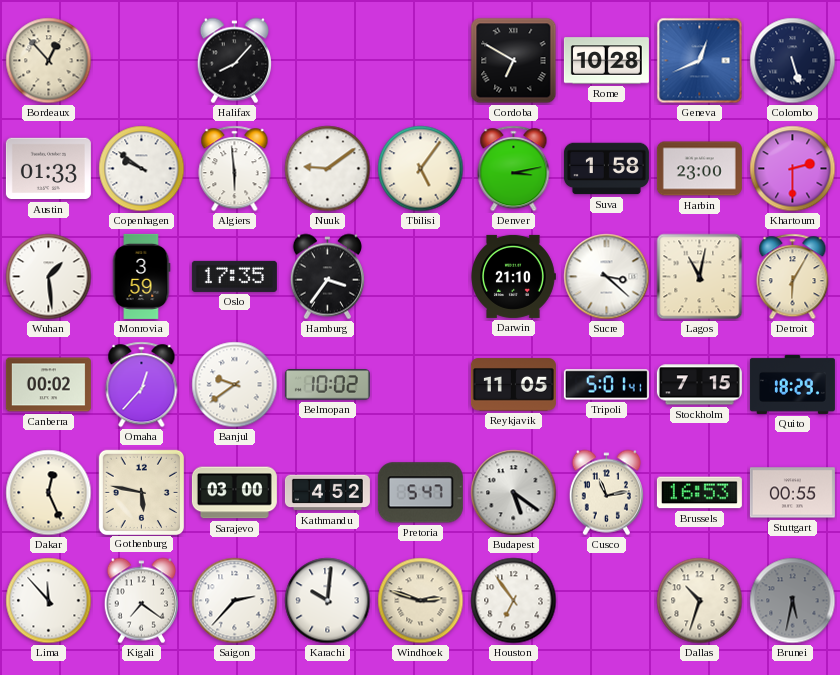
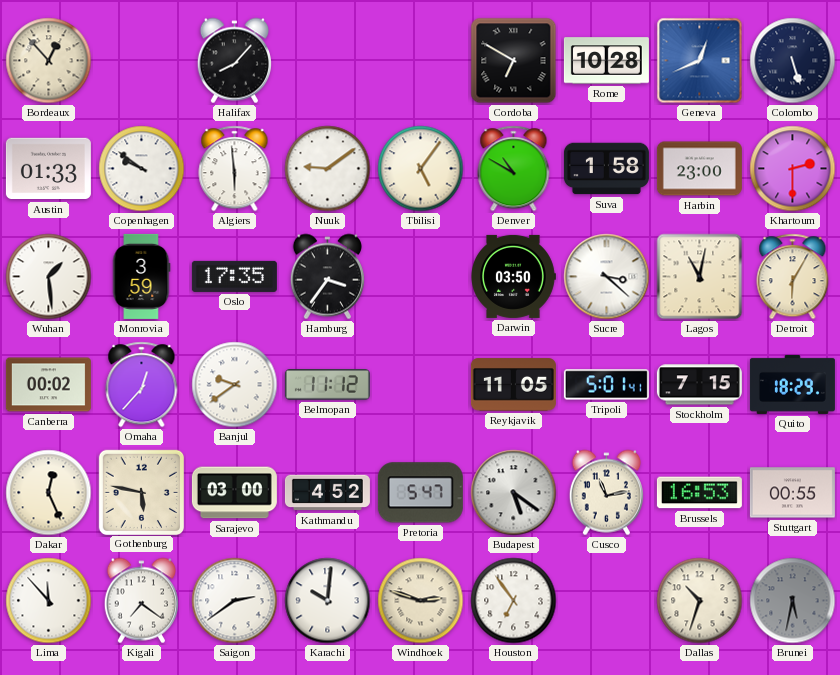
Denver: 3:13 -> 10:50 (514, 169)
Darwin: 21:10 -> 03:50 (514, 276)
Belmopan: 10:02 -> 11:12 (327, 385)
Saigon: 2:37 -> 2:39 (235, 601)
